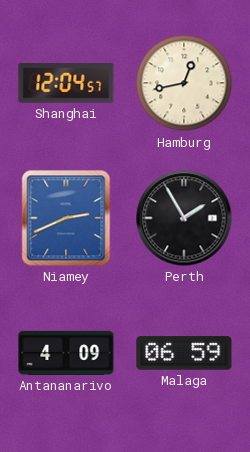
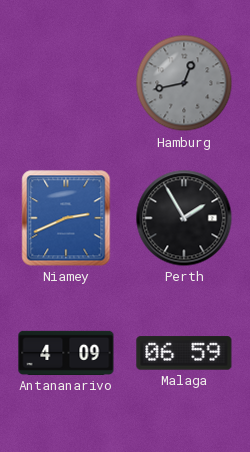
Shanghai: 12:04 -> none (66, 83)
Hamburg dial: cream -> grey (184, 83)
